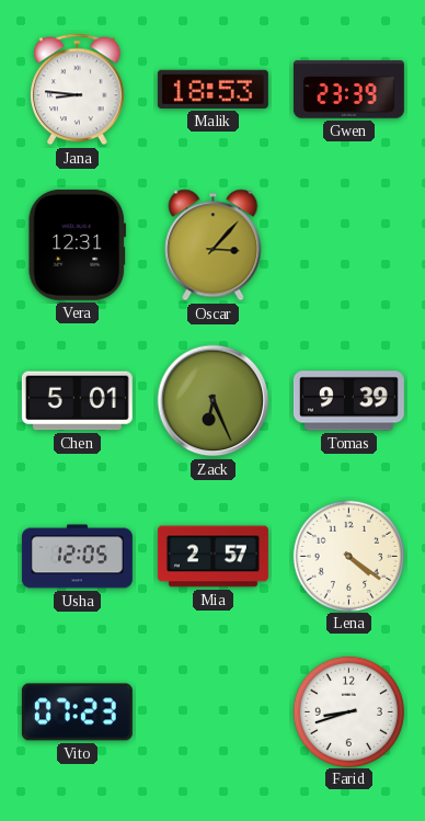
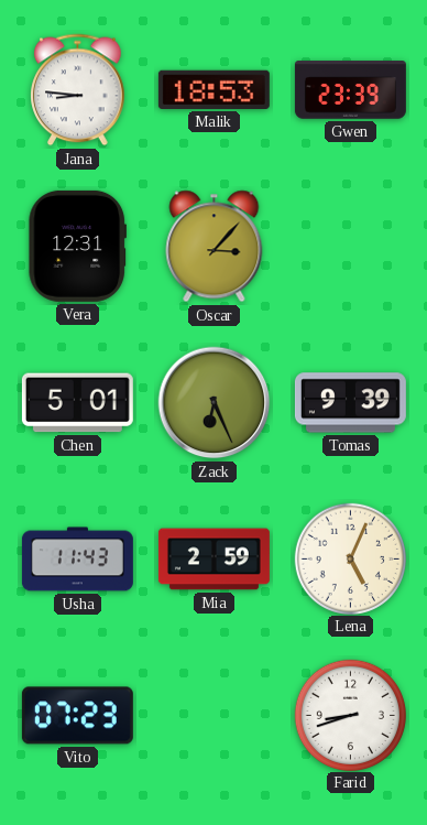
Usha: 12:05 -> 11:43 (77, 560)
Mia: 2:57 -> 2:59 (214, 560)
Lena: 4:21 -> 5:04 (350, 558)
